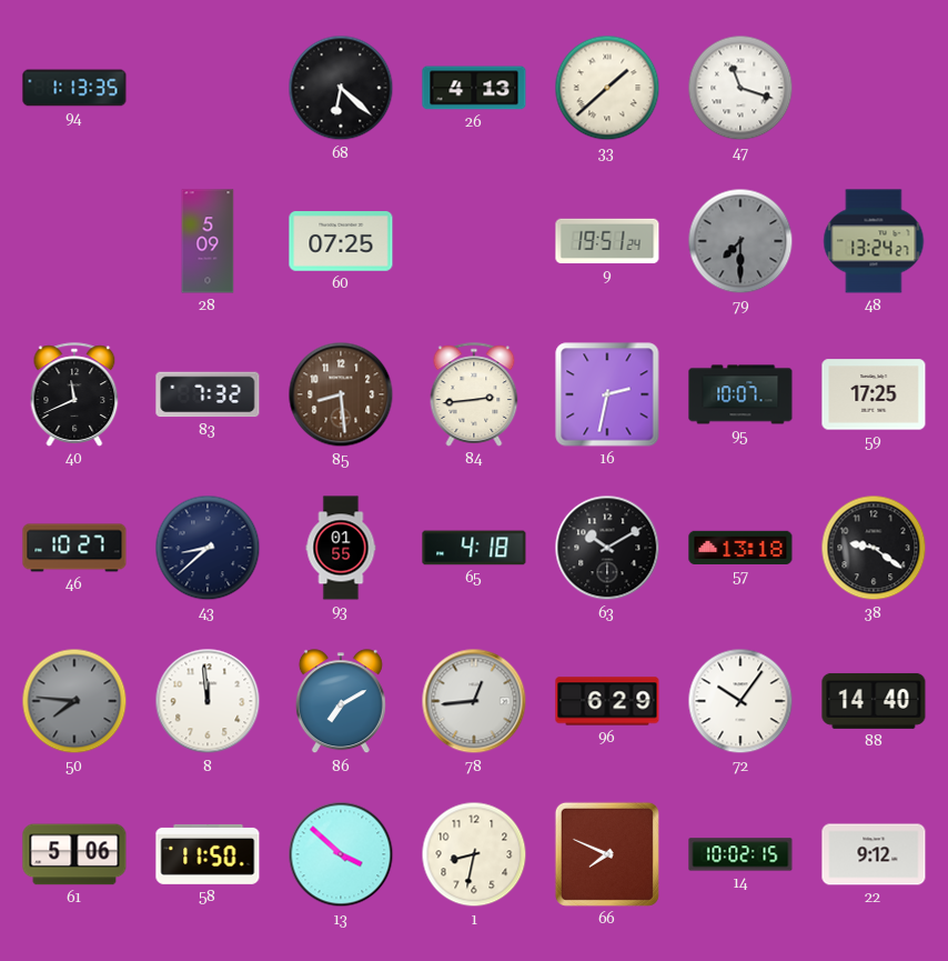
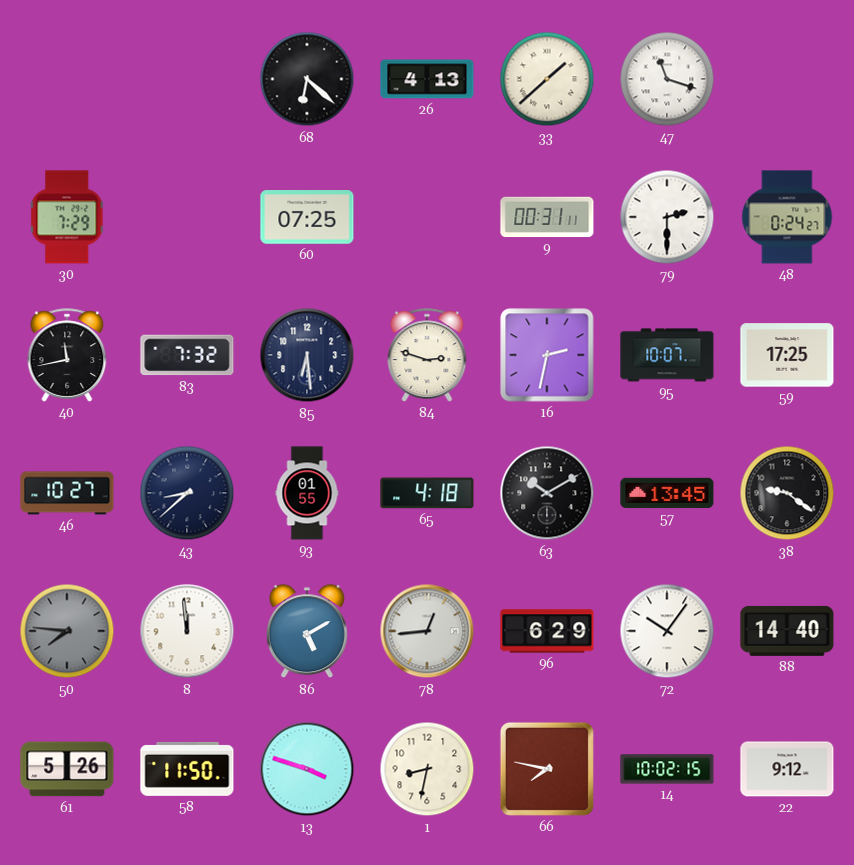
94: 1:13 -> none (74, 88)
30: none -> 7:29 (68, 217)
28: 5:09 -> none (208, 241)
9: 19:51 -> 00:31 (547, 217)
79: 7:30 -> 2:30 (667, 217)
79 dial: grey -> white (667, 217)
48: 13:24 -> 0:24 (787, 217)
40: 11:41 -> 11:43 (67, 355)
85: 8:29 -> 6:29 (307, 355)
85 dial: brown -> navy (307, 355)
84: 2:44 -> 2:48 (427, 355)
57: 13:18 -> 13:45 (667, 493)
86: 7:10 -> 5:10 (307, 632)
61: 5:06 -> 5:26 (67, 769)
13: 3:52 -> 3:48 (307, 769)
66: 7:49 -> 7:47 (547, 769)
